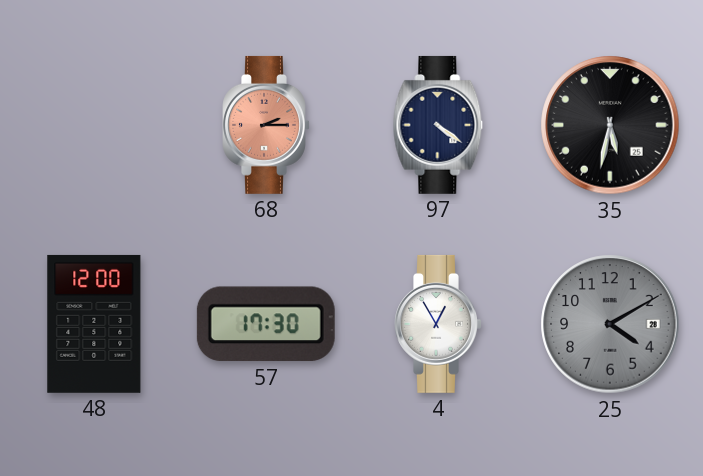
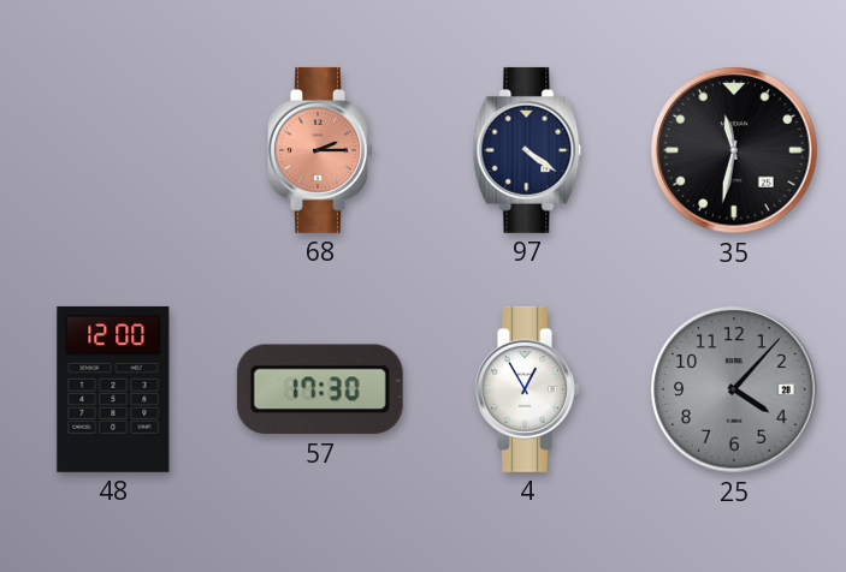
35: 5:32 -> 11:32 (734, 150)
25: 4:10 -> 4:07 (734, 389)
